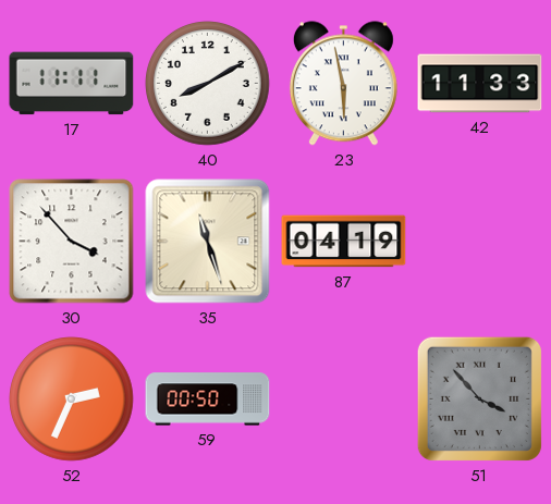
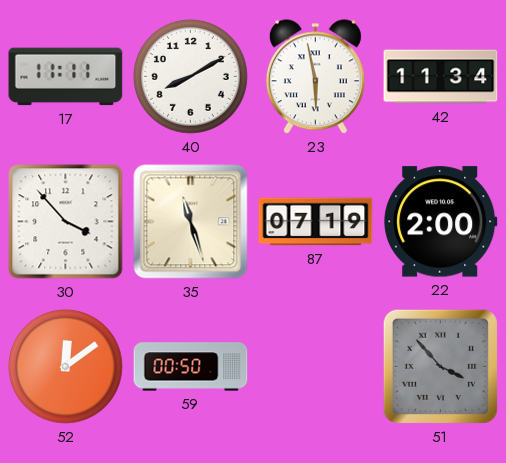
42: 11:33 -> 11:34 (441, 77)
87: 04:19 -> 07:19 (316, 222)
22: none -> 2:00 (441, 222)
52: 2:34 -> 12:09 (66, 367)
